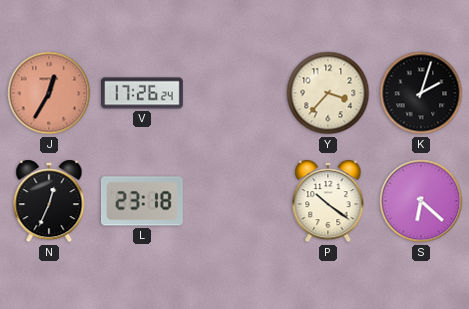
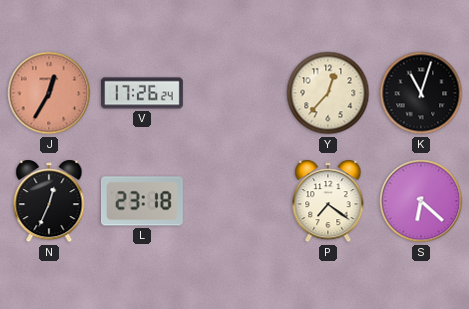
Y: 3:37 -> 12:37 (328, 93)
K: 2:03 -> 11:03 (421, 93)
P: 10:21 -> 7:21 (328, 201)
